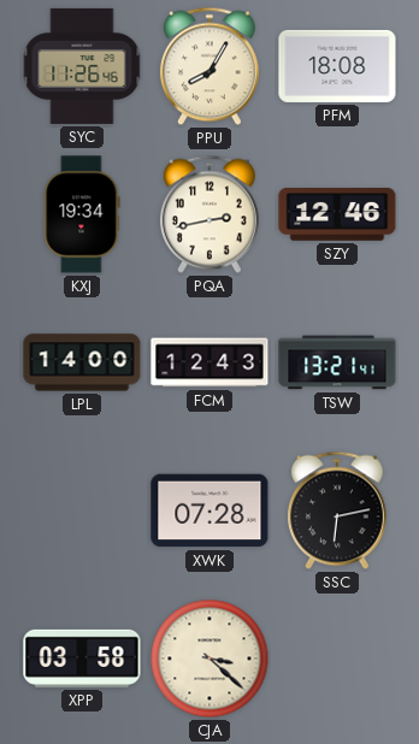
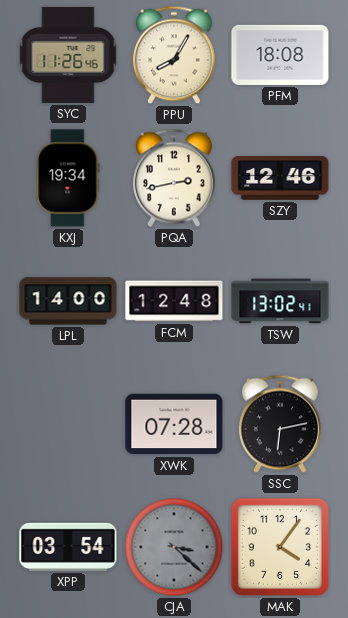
FCM: 12:43 -> 12:48 (174, 301)
TSW: 13:21 -> 13:02 (280, 301)
XPP: 03:58 -> 03:54 (68, 547)
CJA dial: cream -> grey (174, 547)
MAK: none -> 4:06 (280, 547)
